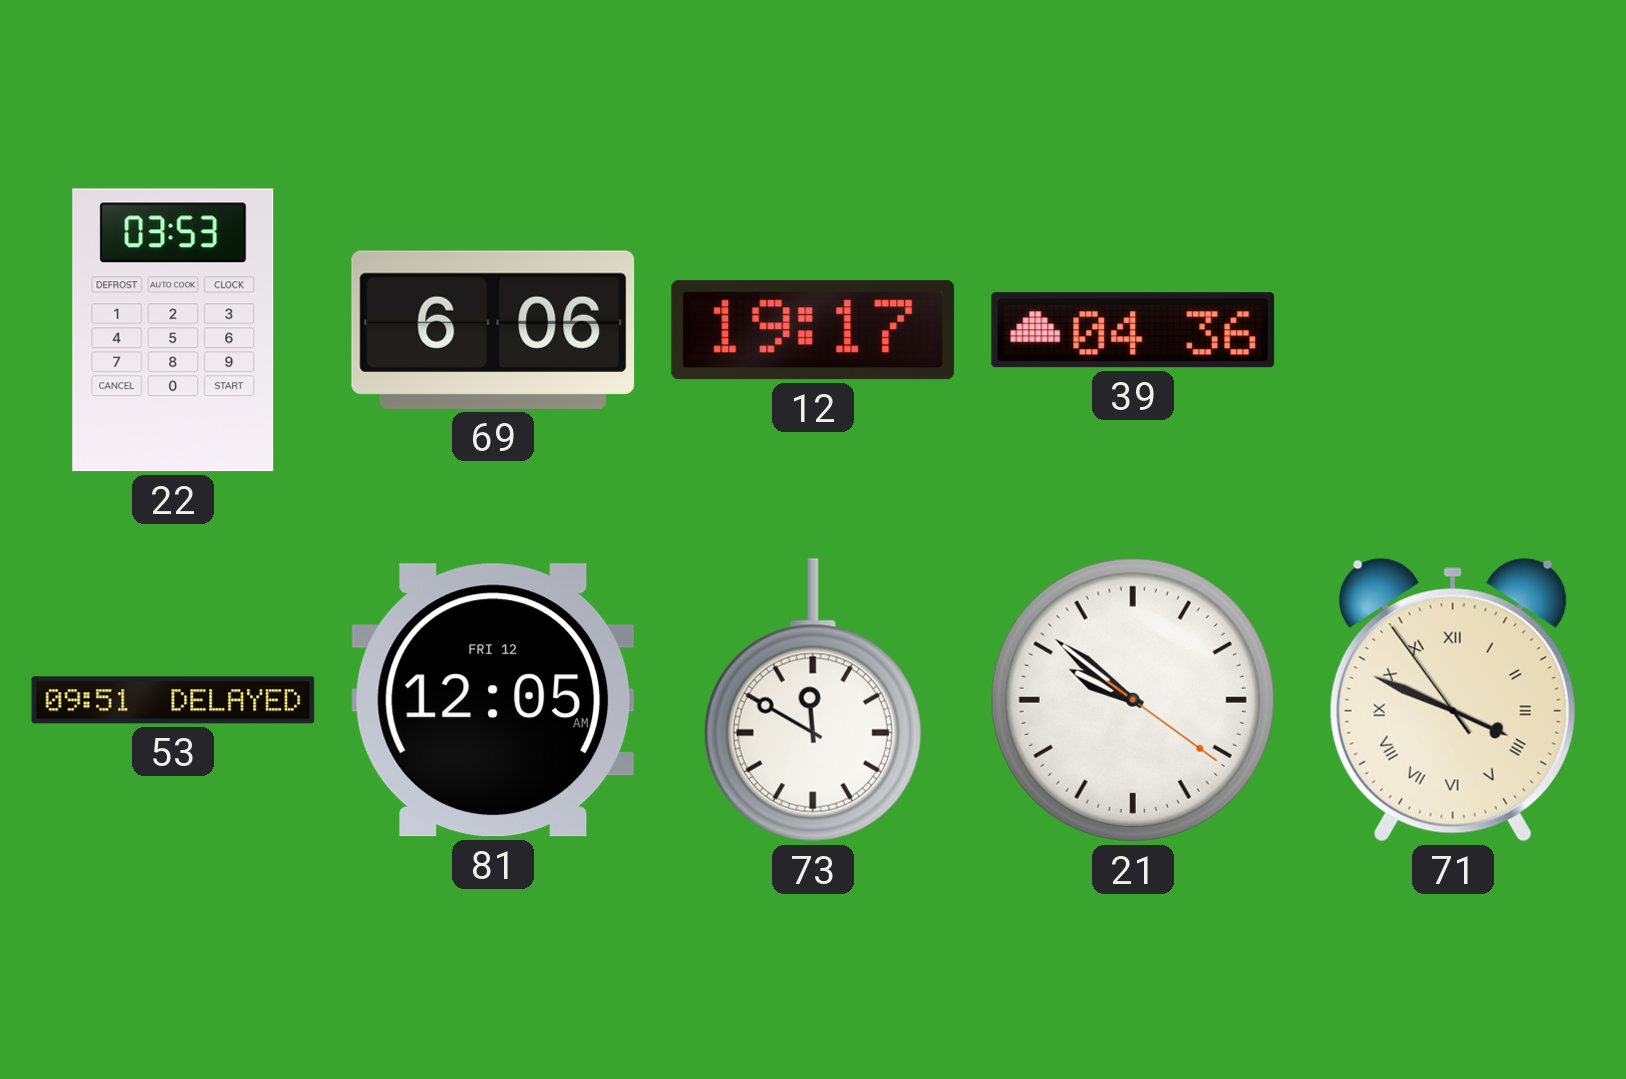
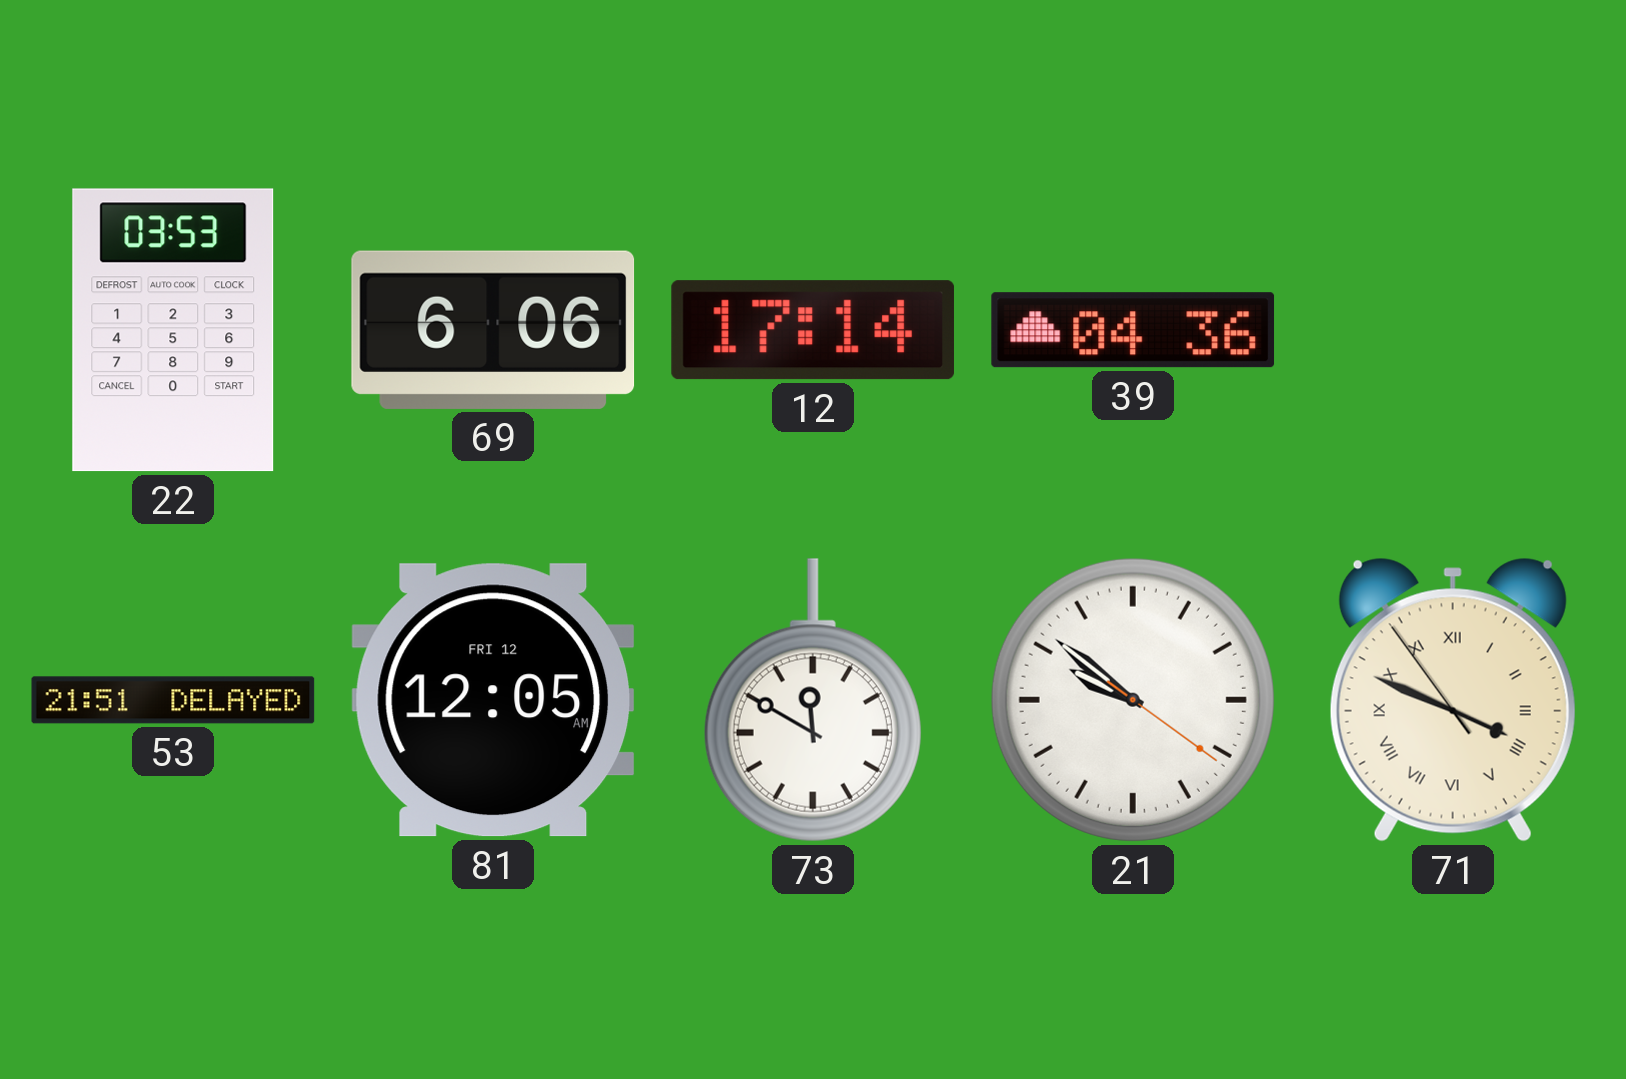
12: 19:17 -> 17:14 (813, 330)
53: 09:51 -> 21:51 (173, 700)
